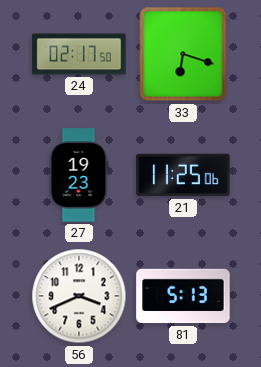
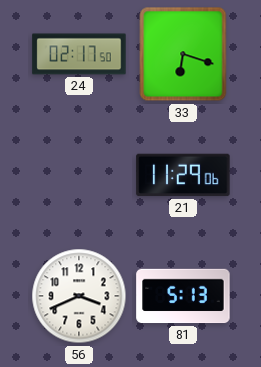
27: 19:23 -> none (79, 175)
21: 11:25 -> 11:29 (183, 175)
